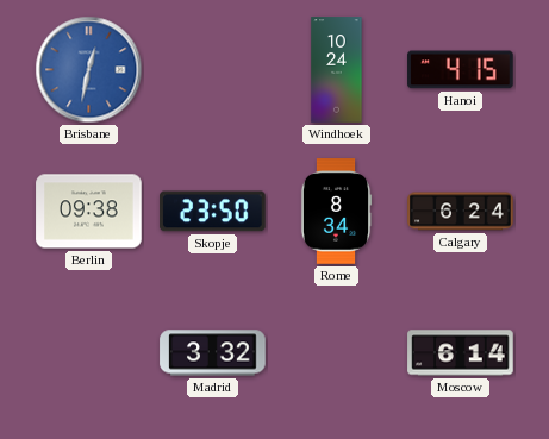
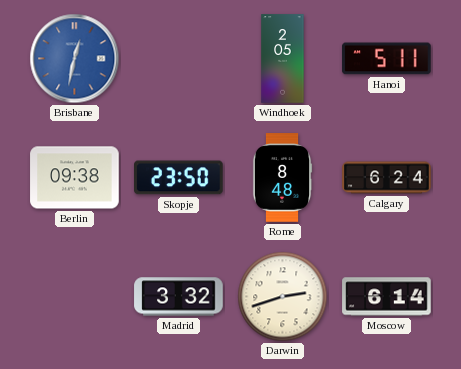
Windhoek: 10:24 -> 2:05 (283, 59)
Hanoi: 4:15 -> 5:11 (387, 59)
Rome: 8:34 -> 8:48 (282, 178)
Darwin: none -> 2:42 (283, 297)
